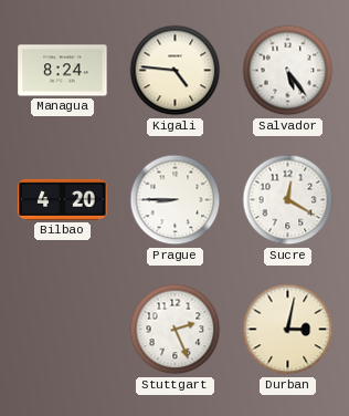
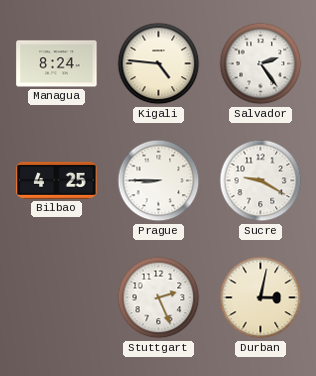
Salvador: 5:24 -> 2:24 (261, 64)
Bilbao: 4:20 -> 4:25 (57, 180)
Sucre: 12:20 -> 9:20 (261, 181)
